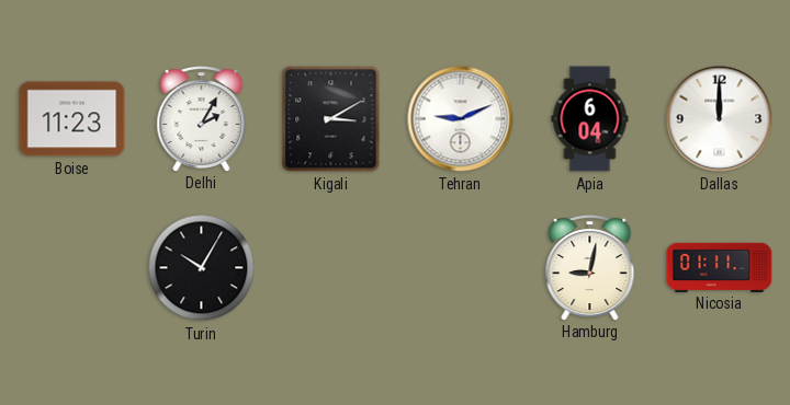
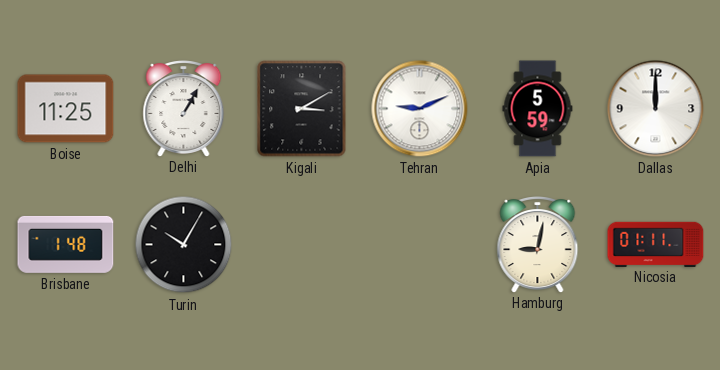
Boise: 11:23 -> 11:25 (66, 109)
Delhi: 2:05 -> 1:05 (184, 109)
Apia: 6:04 -> 5:59 (538, 109)
Brisbane: none -> 1:48 (66, 244)
